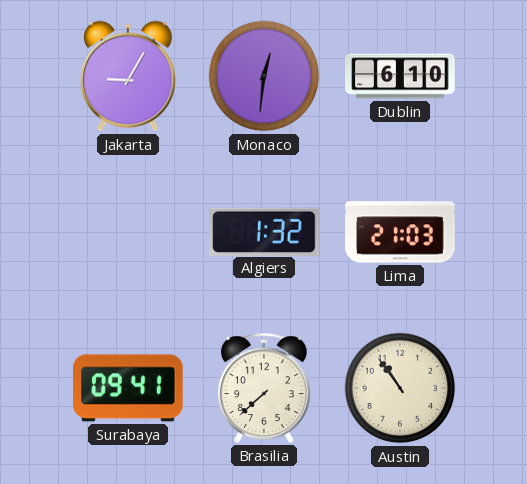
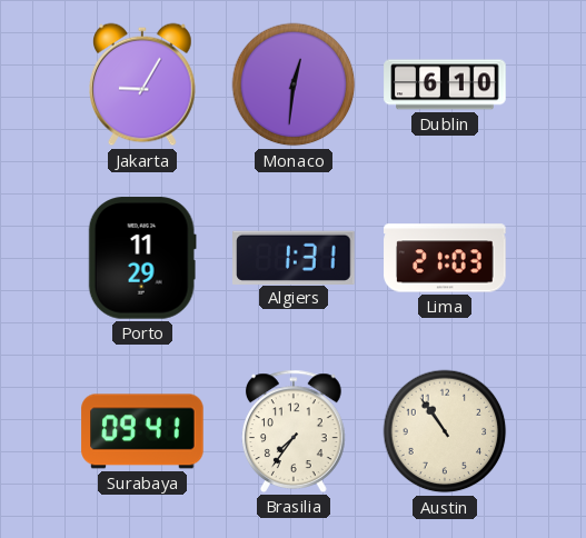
Porto: none -> 11:29 (142, 258)
Algiers: 1:32 -> 1:31 (294, 257)
Brasilia: 7:38 -> 7:36 (295, 431)
